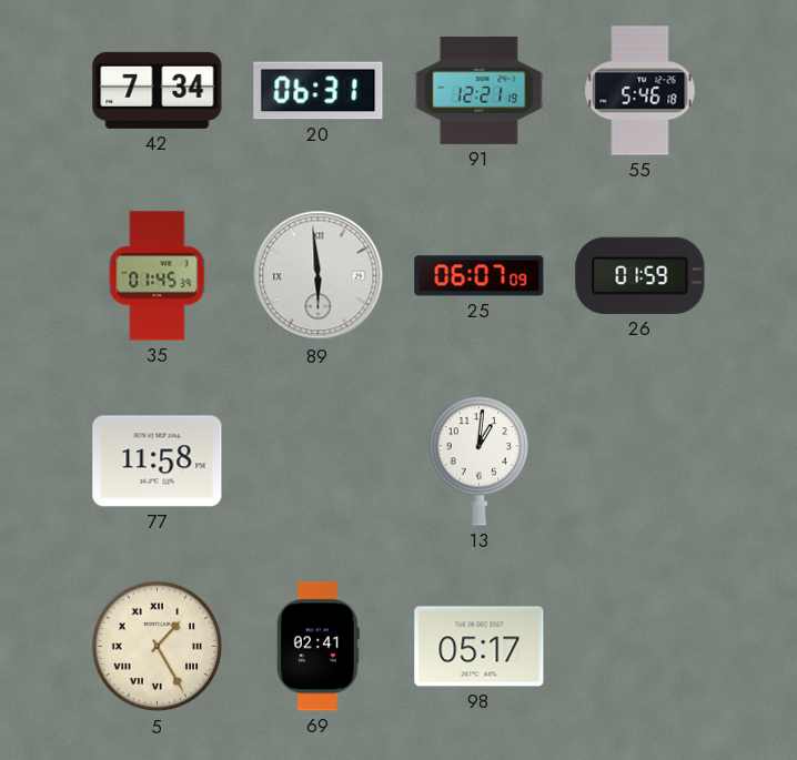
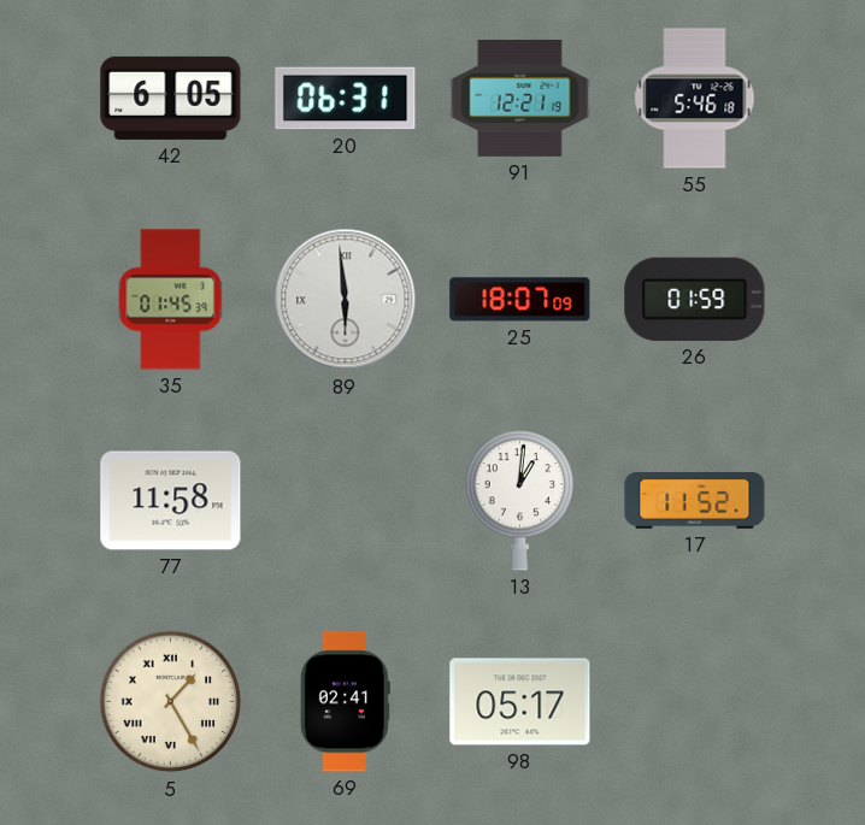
42: 7:34 -> 6:05 (171, 98)
25: 06:07 -> 18:07 (520, 300)
17: none -> 11:52 (695, 501)
